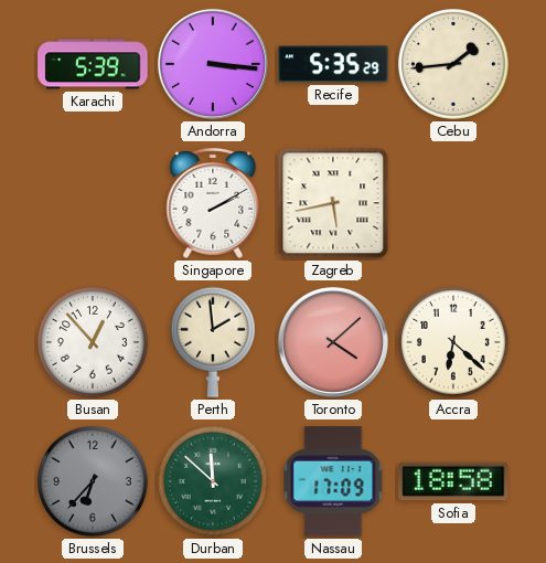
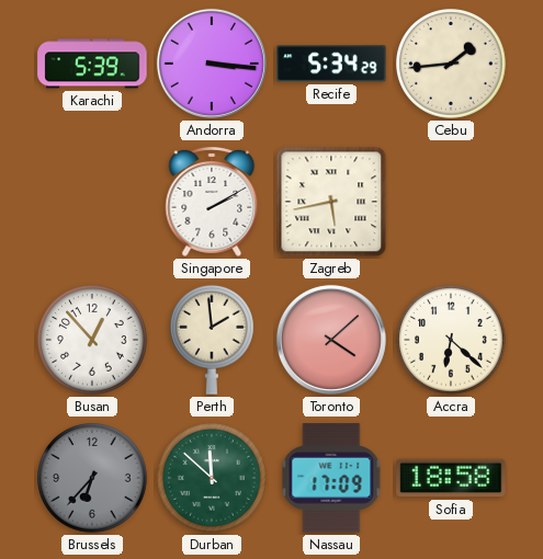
Recife: 5:35 -> 5:34 (331, 64)
